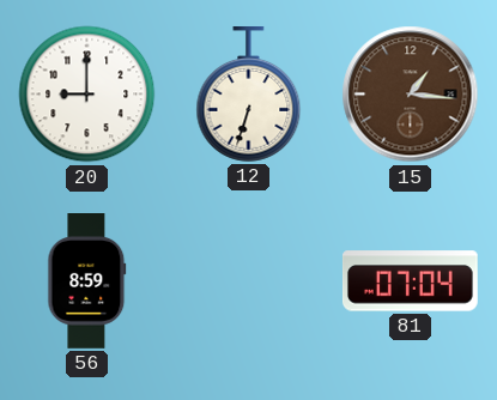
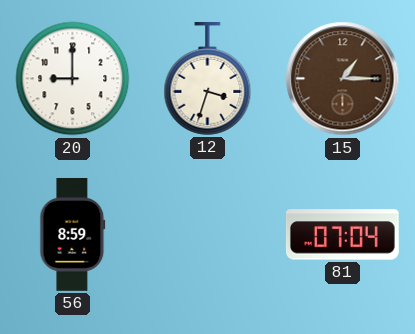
12: 6:33 -> 3:33 (208, 79)
15: 1:16 -> 1:15 (343, 79)
